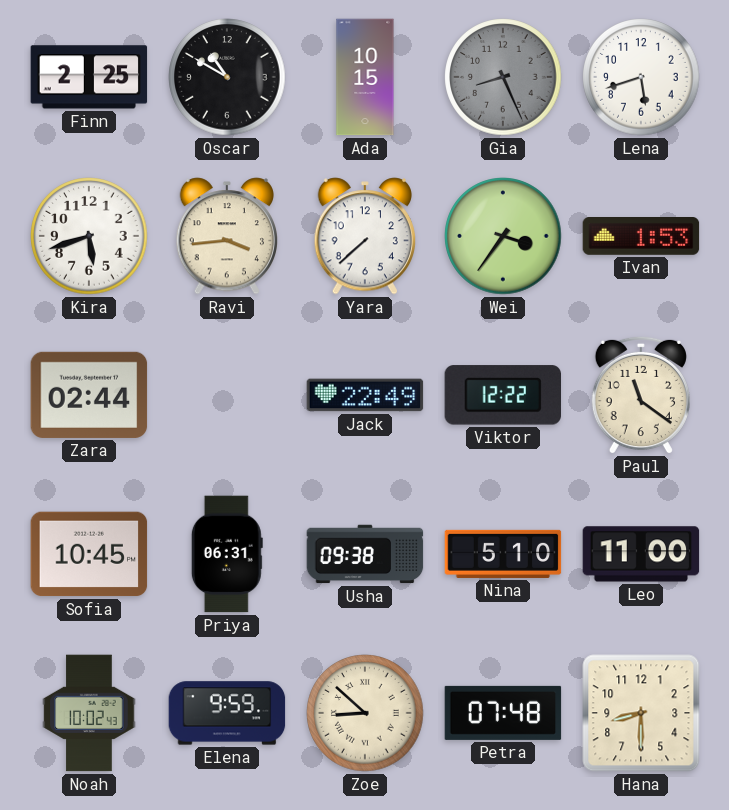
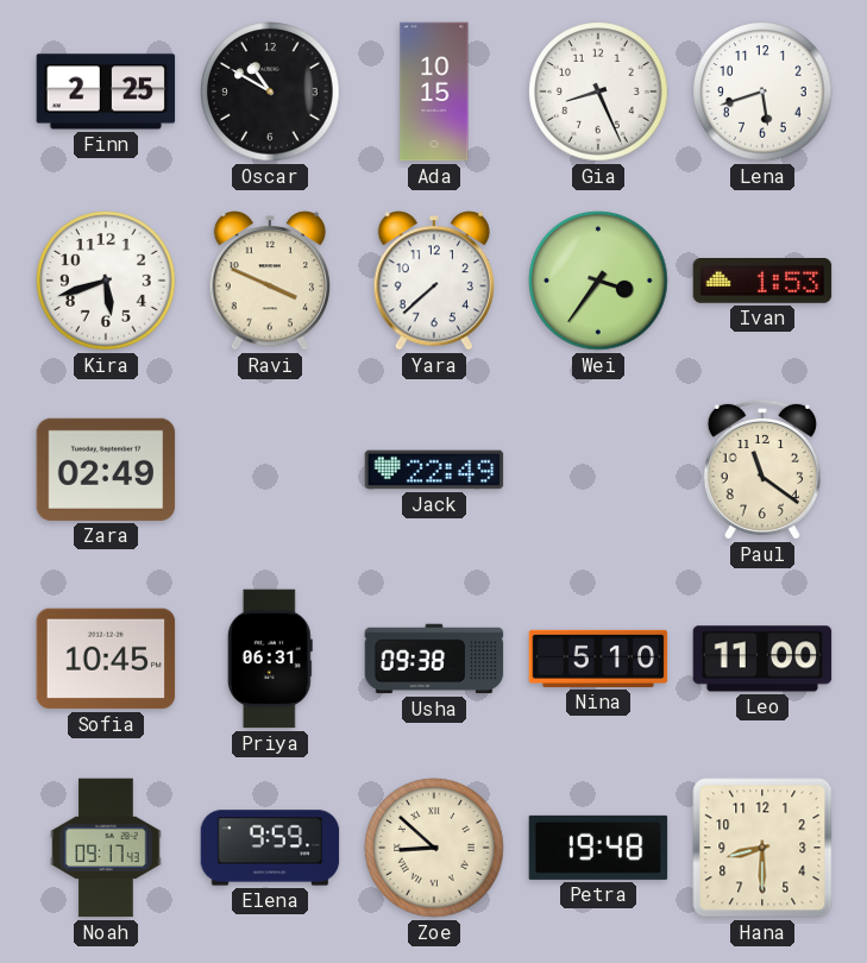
Gia dial: grey -> white (598, 92)
Ravi: 3:44 -> 3:49 (269, 281)
Zara: 02:44 -> 02:49 (106, 470)
Viktor: 12:22 -> none (503, 395)
Noah: 10:02 -> 09:17 (106, 848)
Petra: 07:48 -> 19:48 (598, 848)
